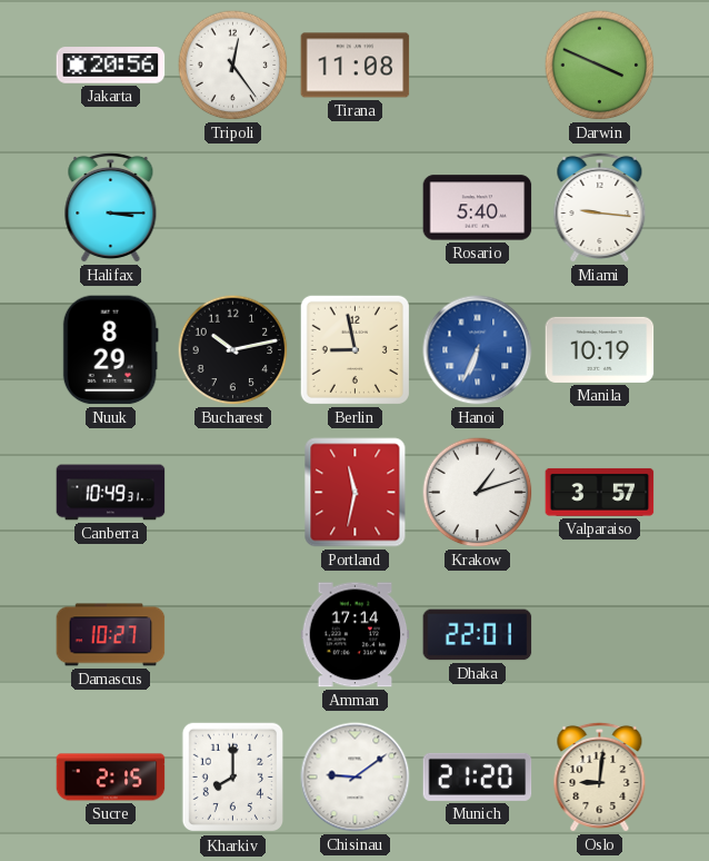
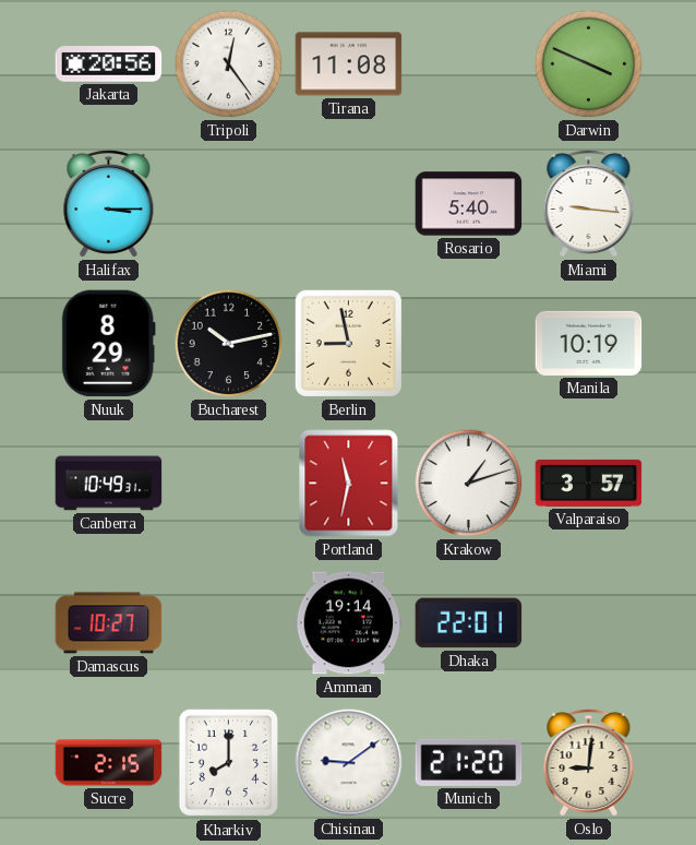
Hanoi: 6:34 -> none (478, 350)
Amman: 17:14 -> 19:14 (349, 623)
